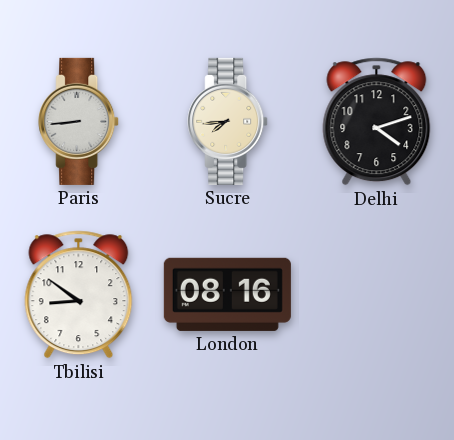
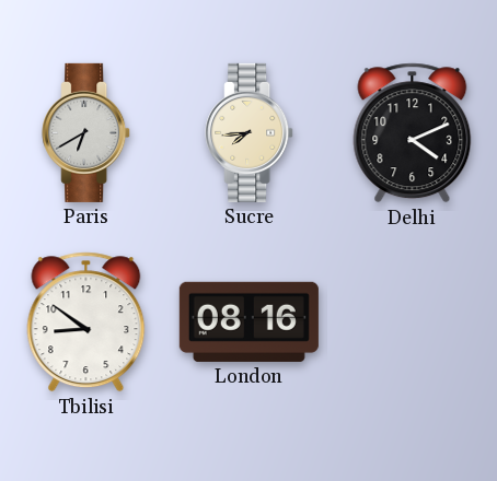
Paris: 8:44 -> 6:40 (86, 132)
Delhi: 4:12 -> 4:11 (413, 133)
